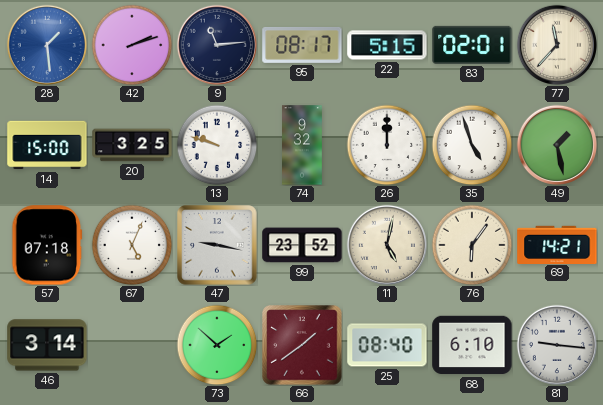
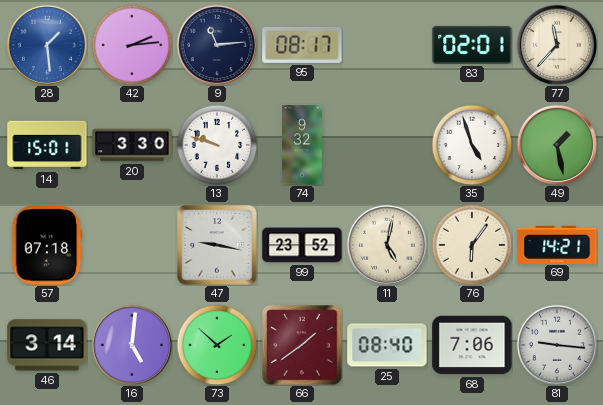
42: 2:12 -> 2:14 (132, 45)
22: 5:15 -> none (387, 45)
14: 15:00 -> 15:01 (47, 145)
20: 3:25 -> 3:30 (132, 145)
26: 12:00 -> none (387, 145)
67: 5:04 -> none (132, 245)
16: none -> 5:01 (131, 344)
68: 6:10 -> 7:06 (472, 345)
